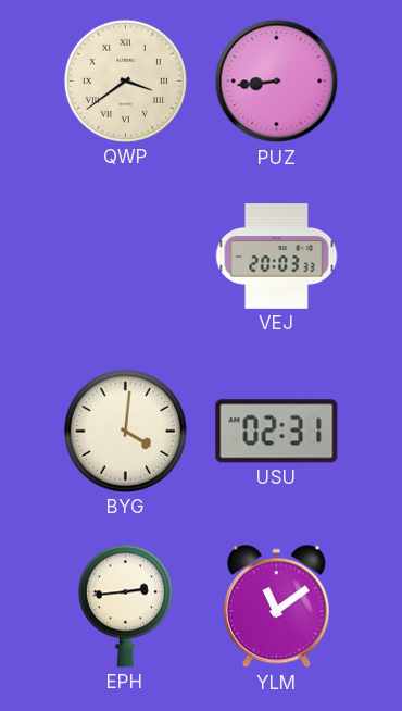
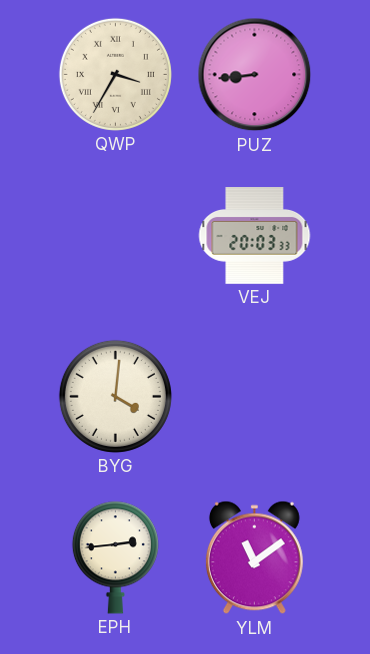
QWP: 3:39 -> 3:35 (115, 74)
USU: 02:31 -> none (277, 432)
